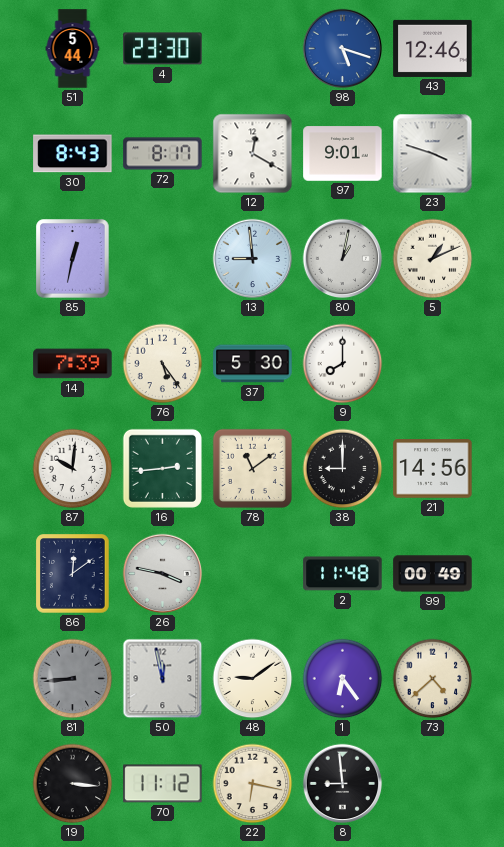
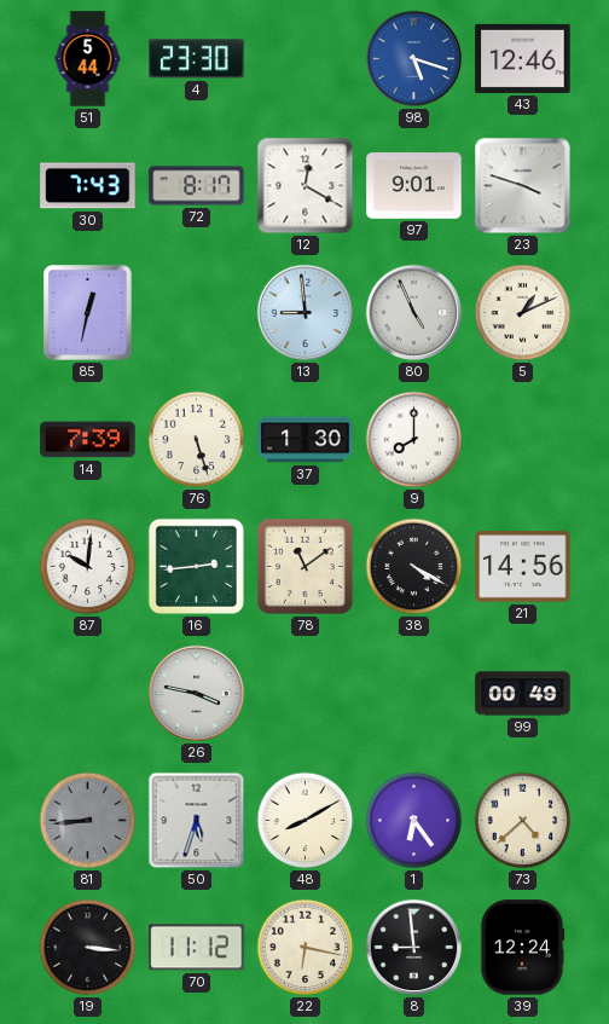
30: 8:43 -> 7:43 (88, 186)
80: 1:02 -> 4:56 (414, 313)
76: 5:24 -> 5:27 (197, 440)
37: 5:30 -> 1:30 (306, 440)
38: 9:00 -> 4:20 (414, 567)
86: 12:09 -> none (73, 574)
2: 11:48 -> none (343, 574)
50: 11:58 -> 5:33 (197, 821)
48: 9:09 -> 8:10 (306, 821)
39: none -> 12:24 (522, 948)
